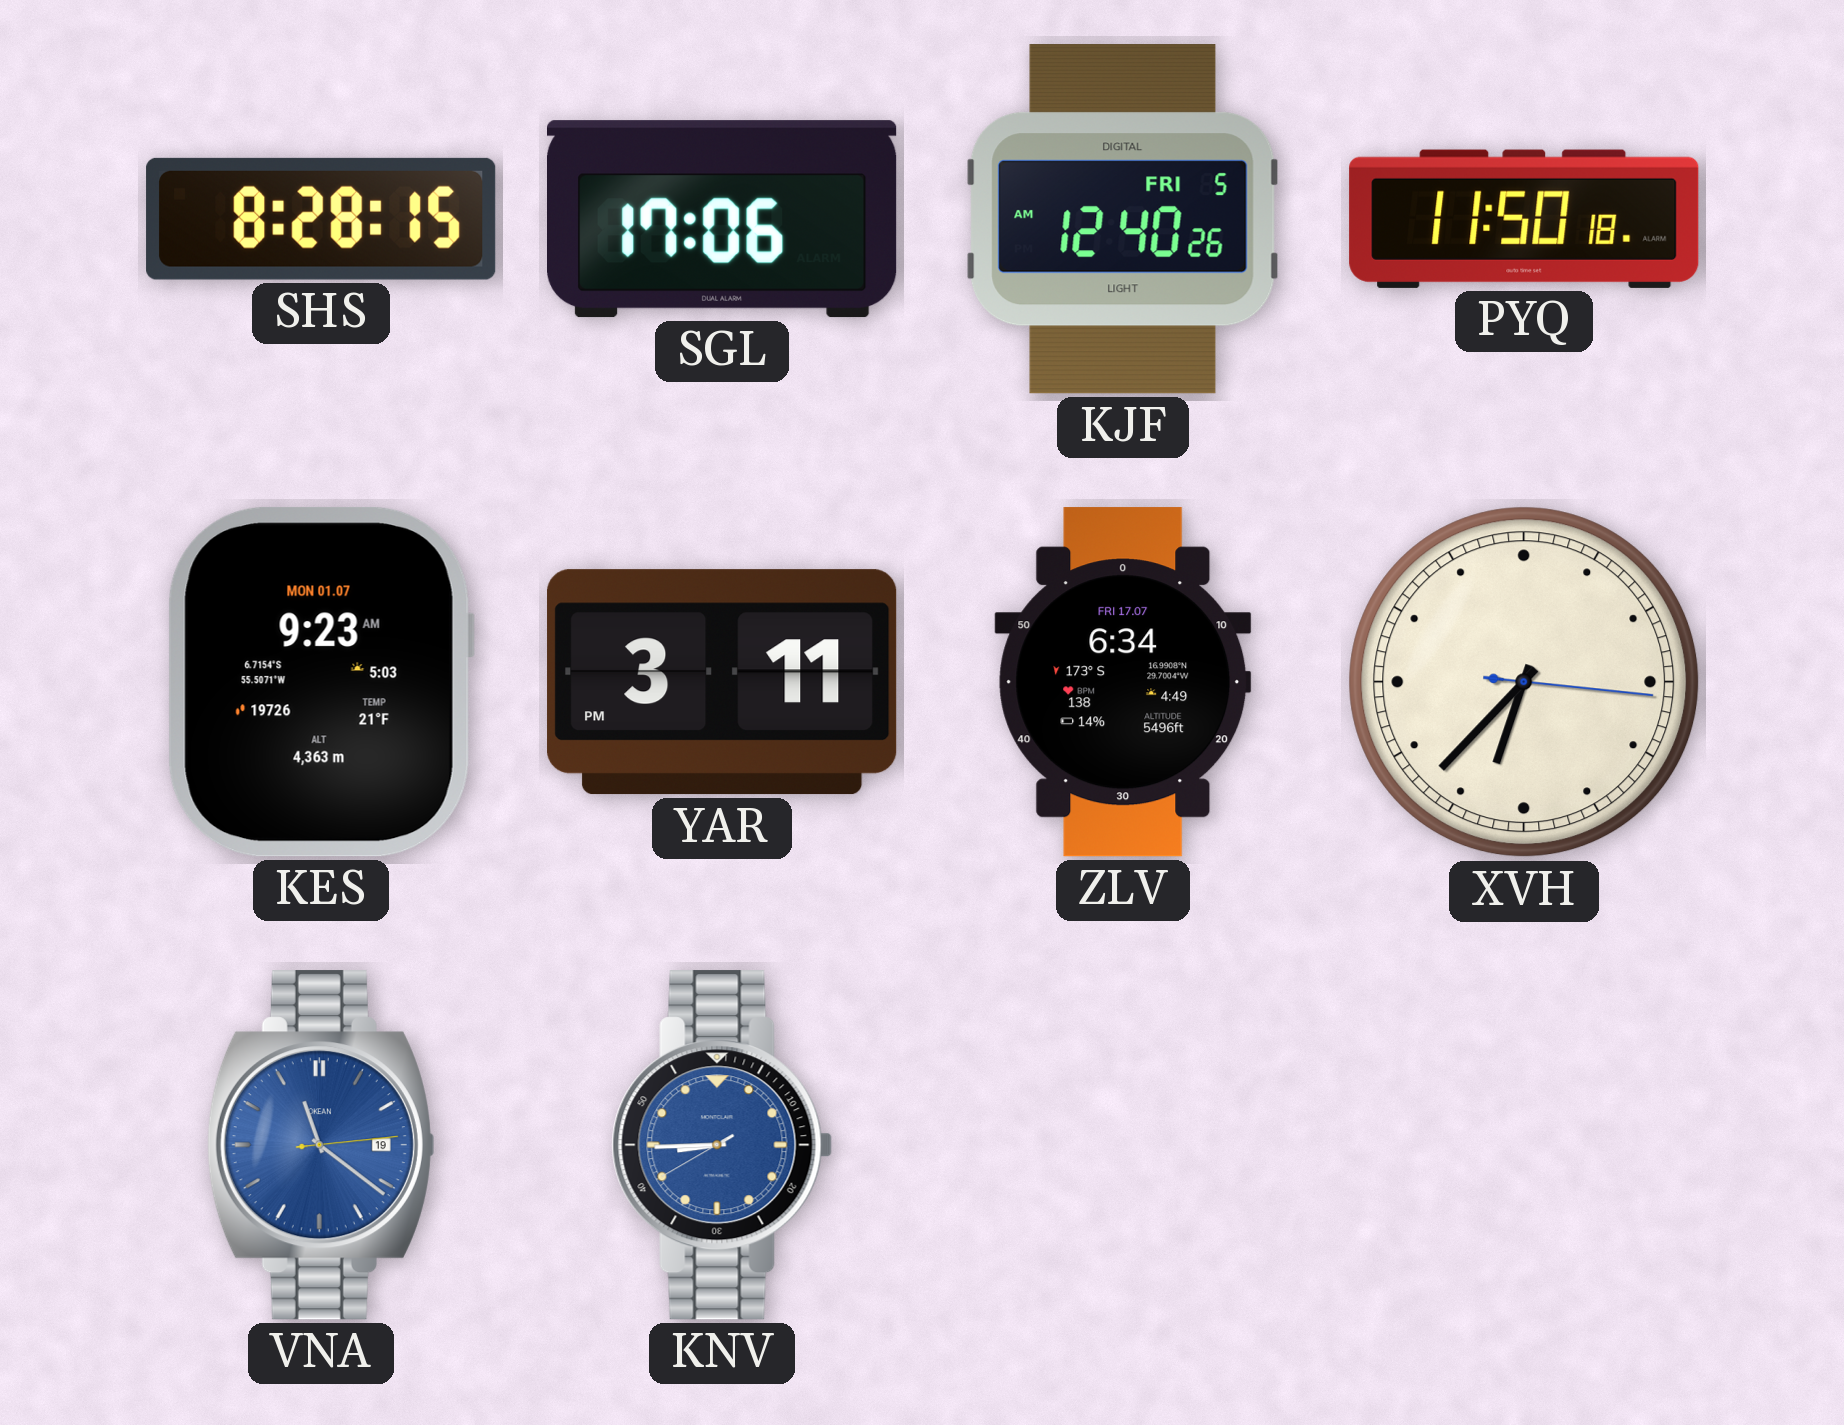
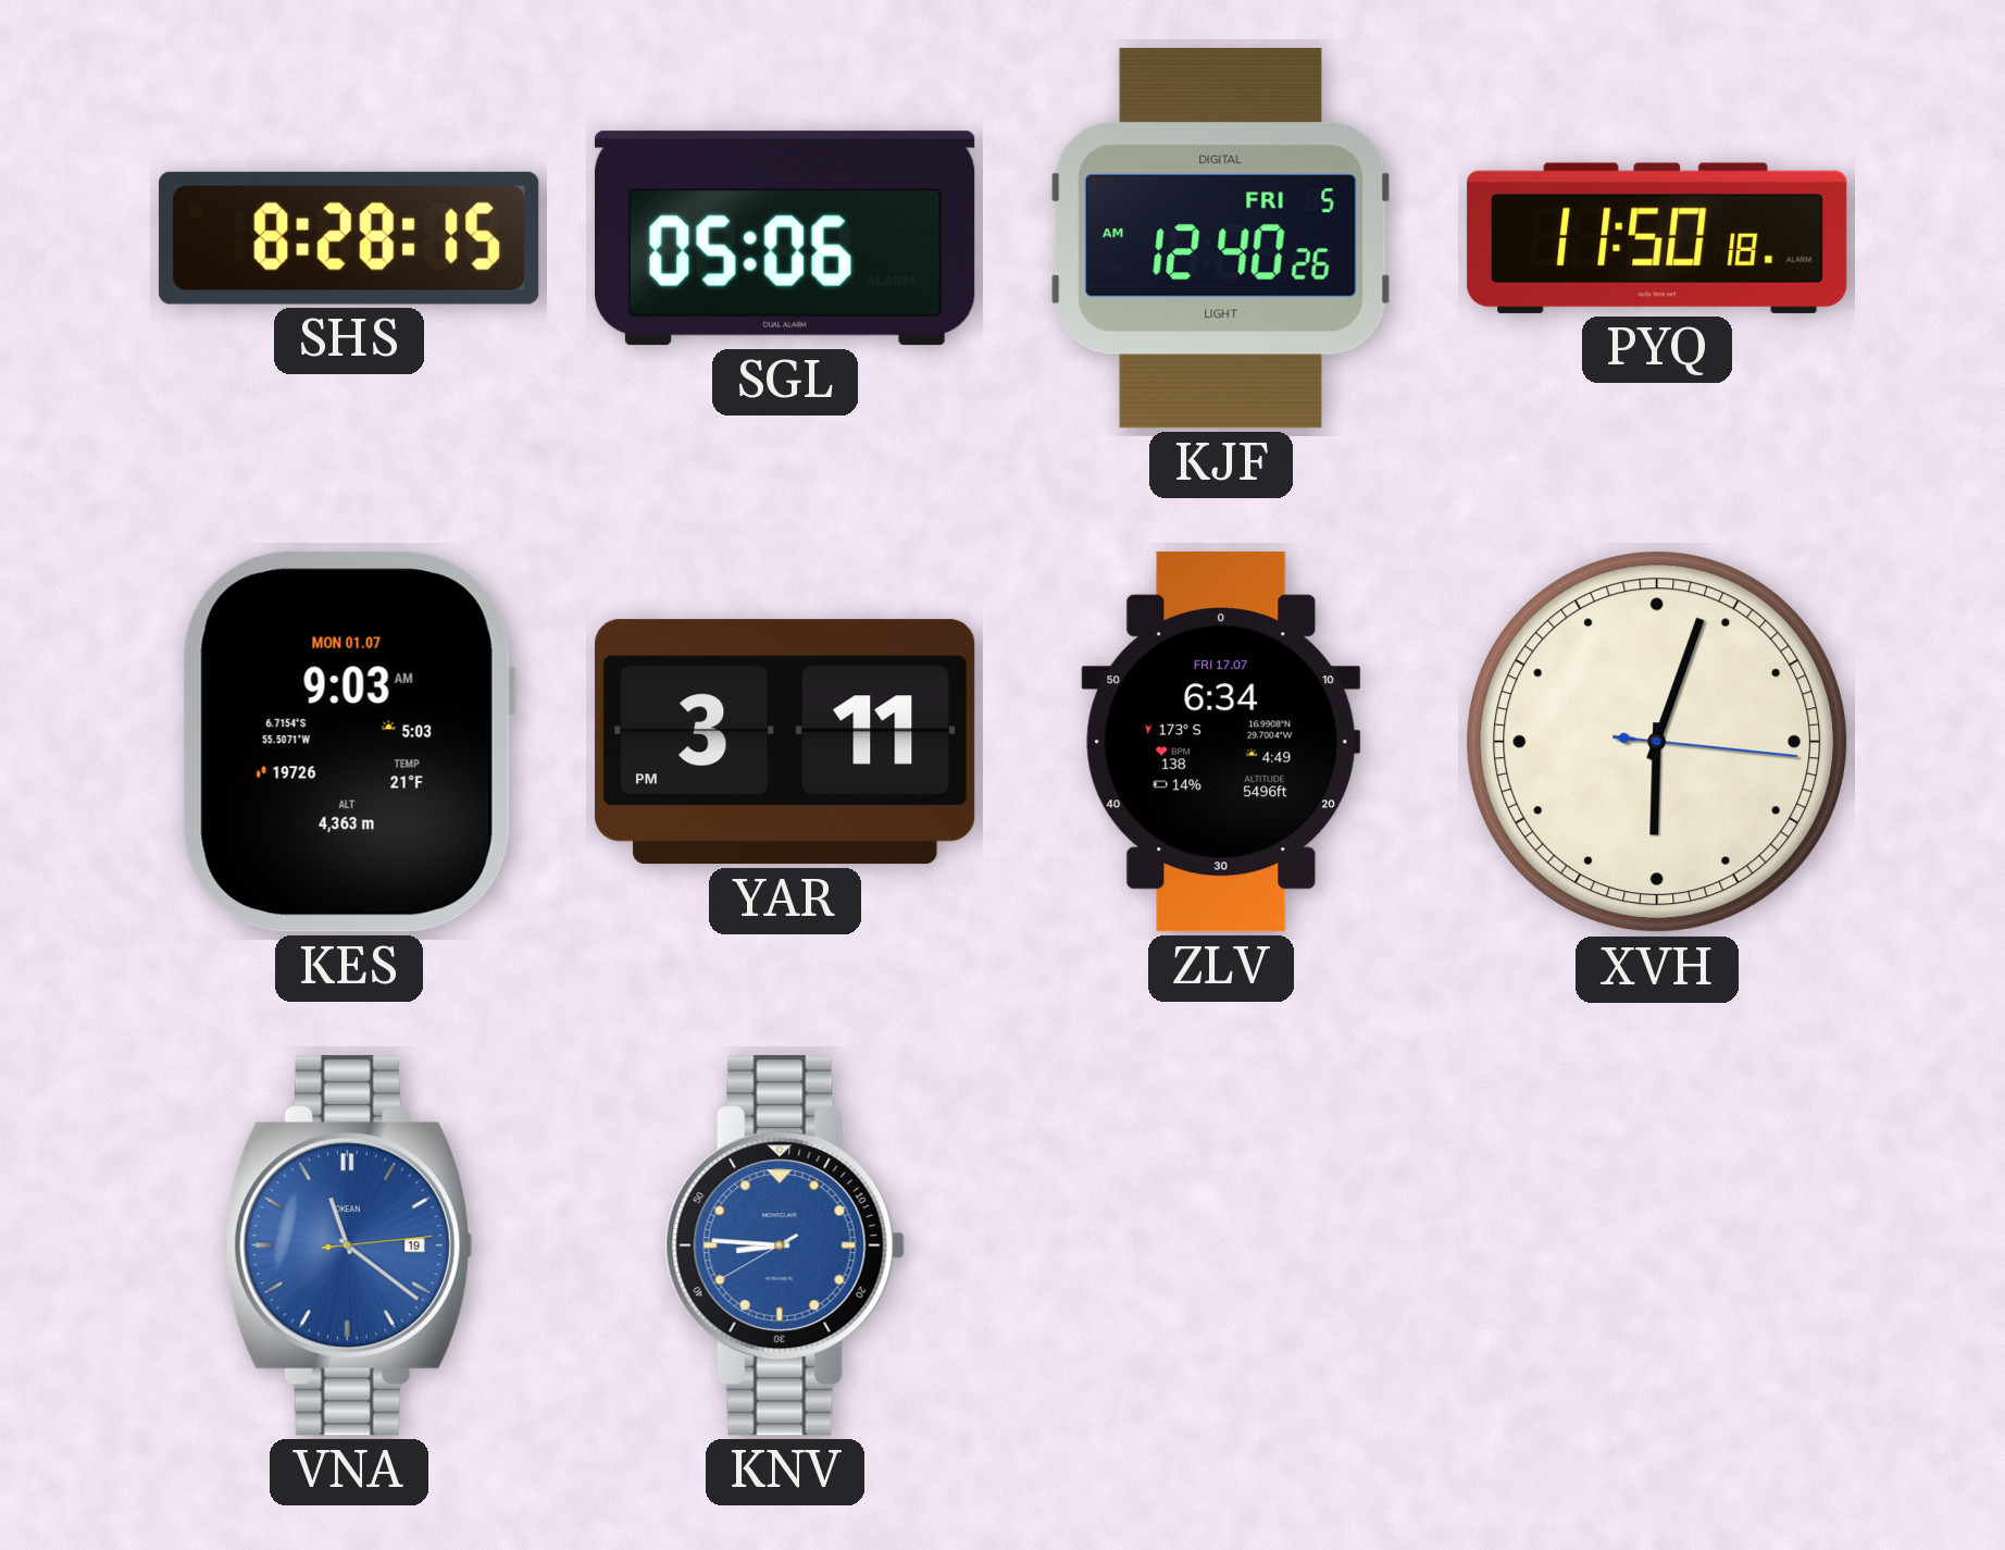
SGL: 17:06 -> 05:06 (786, 238)
KES: 9:23 -> 9:03 (349, 742)
XVH: 6:37 -> 6:03 (1657, 742)
KNV: 8:44 -> 8:45 (785, 1245)
